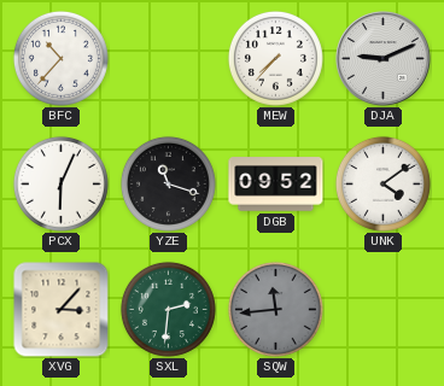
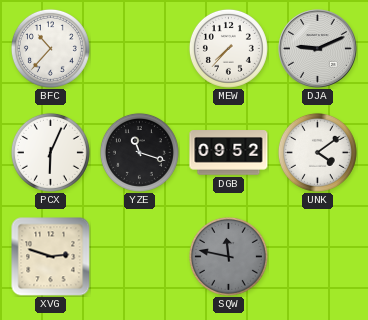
XVG: 3:07 -> 2:48 (50, 257)
SXL: 2:31 -> none (168, 309)
SQW: 11:44 -> 11:47 (228, 256)
